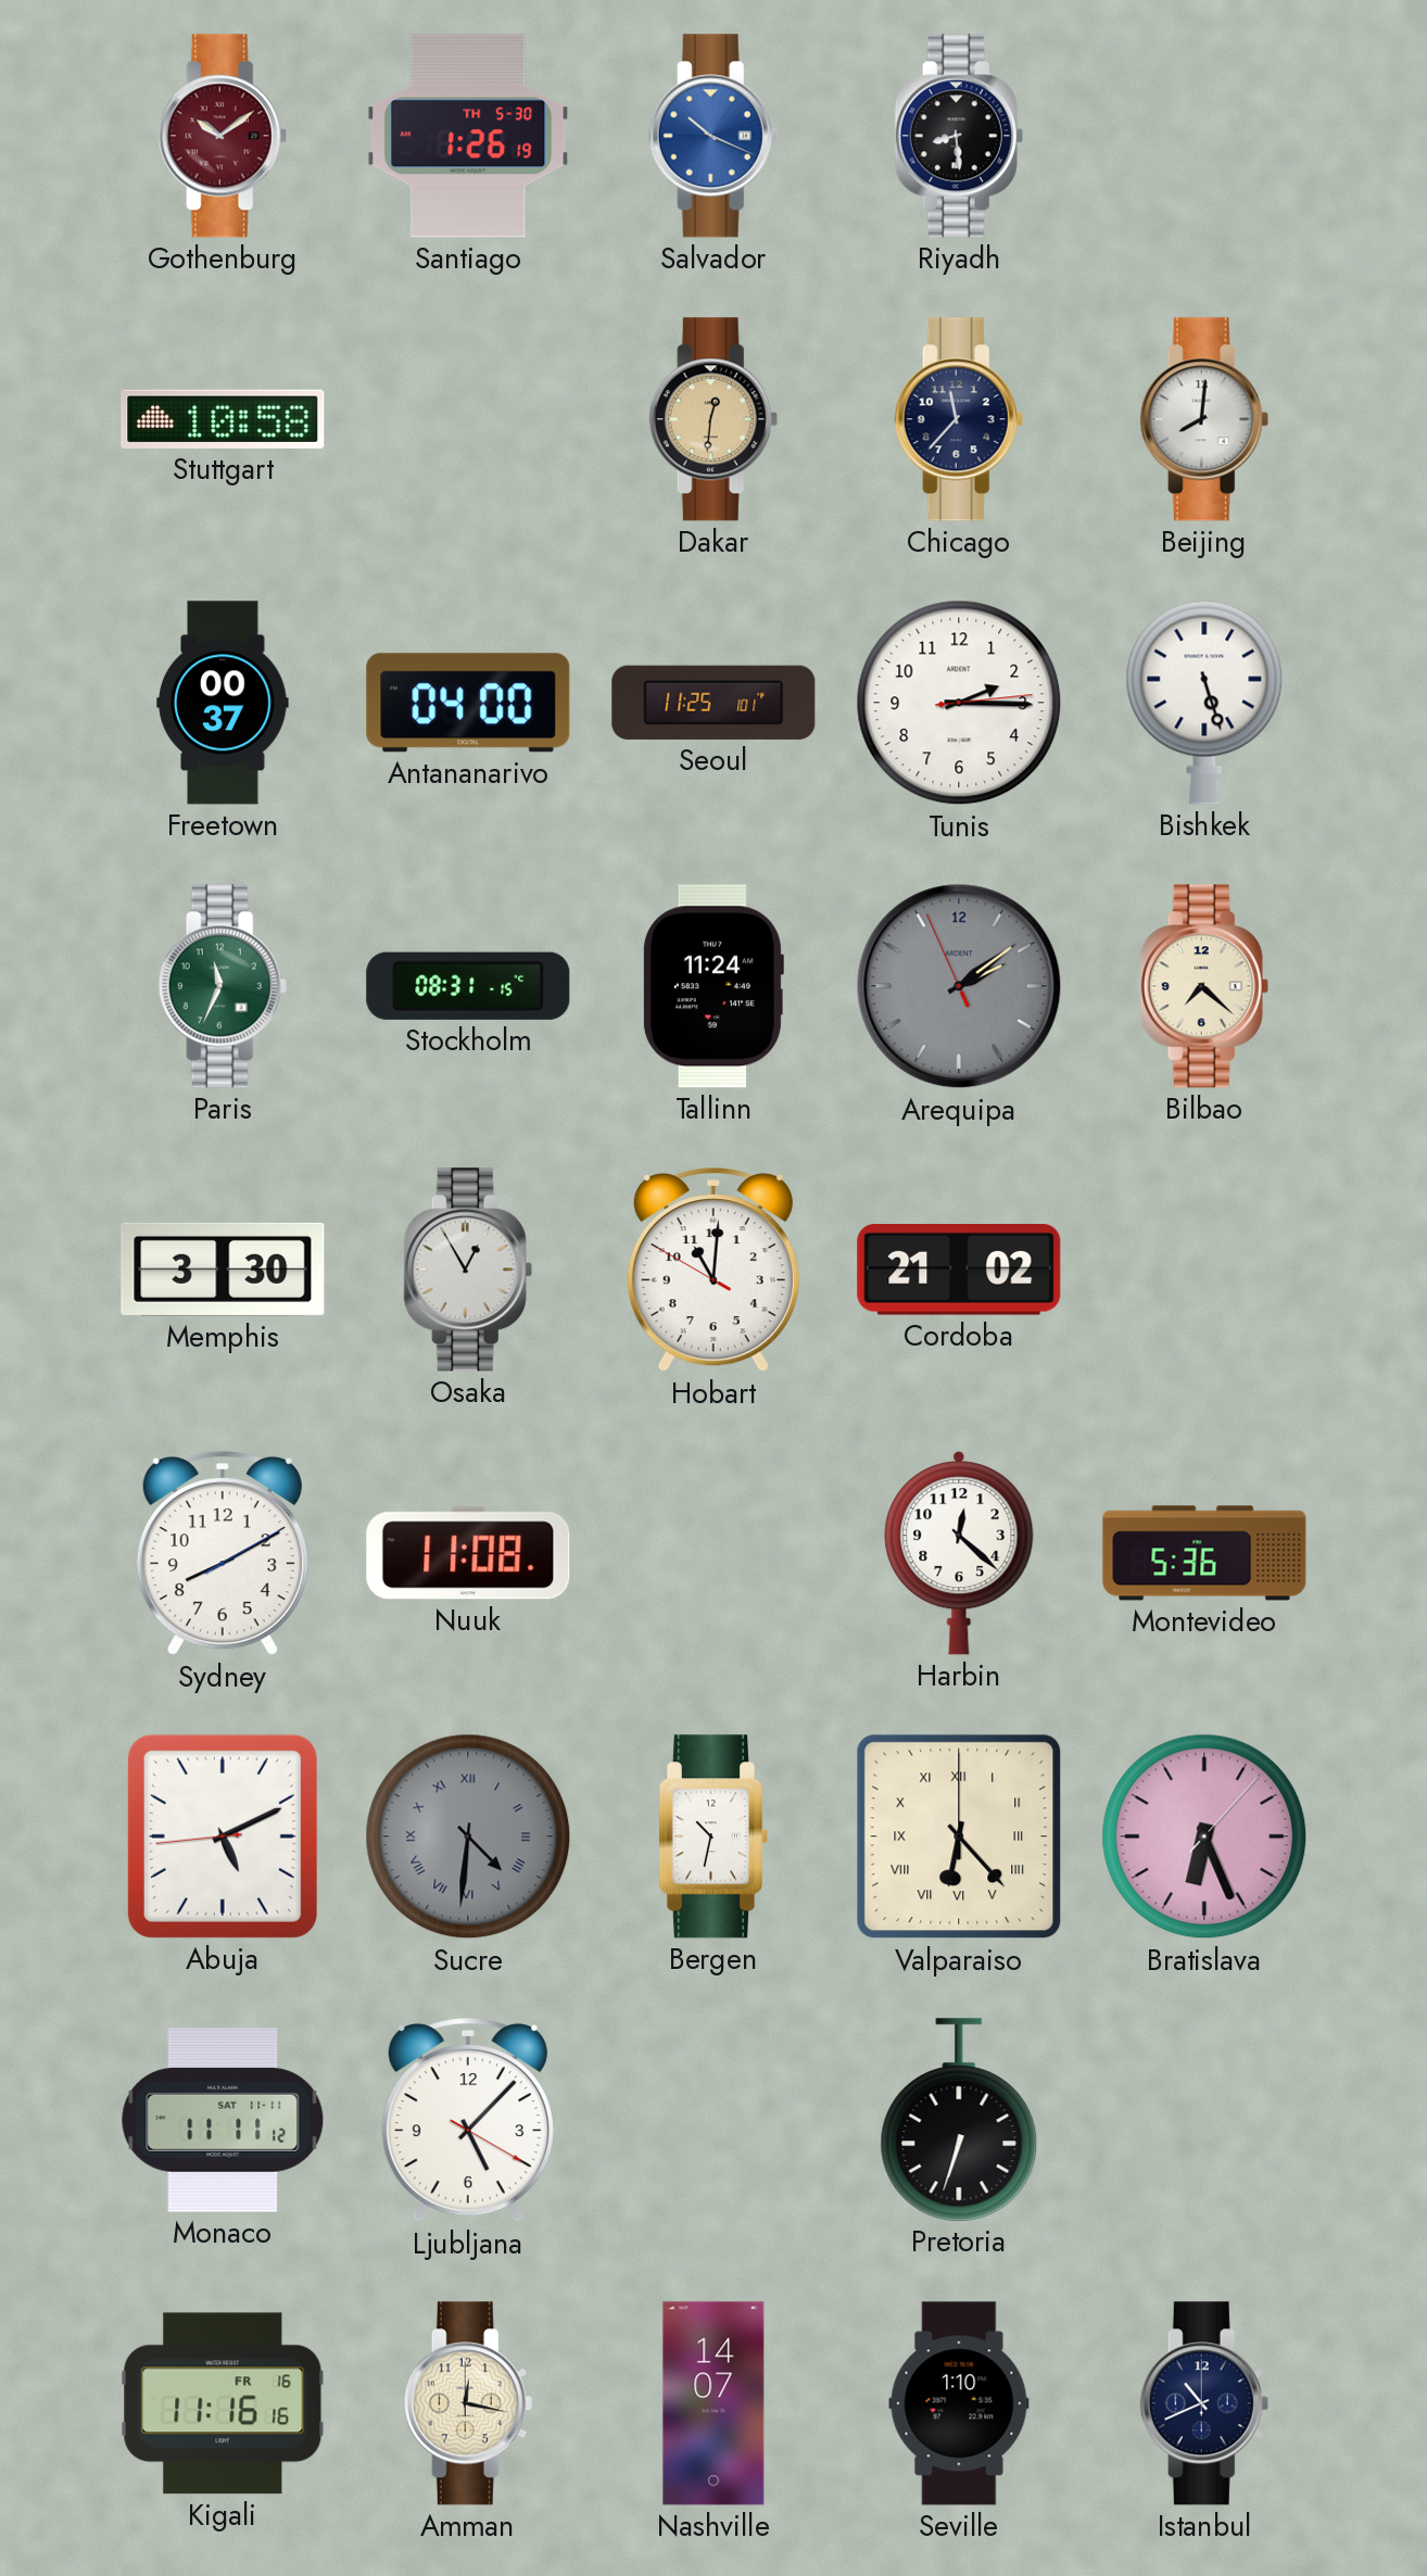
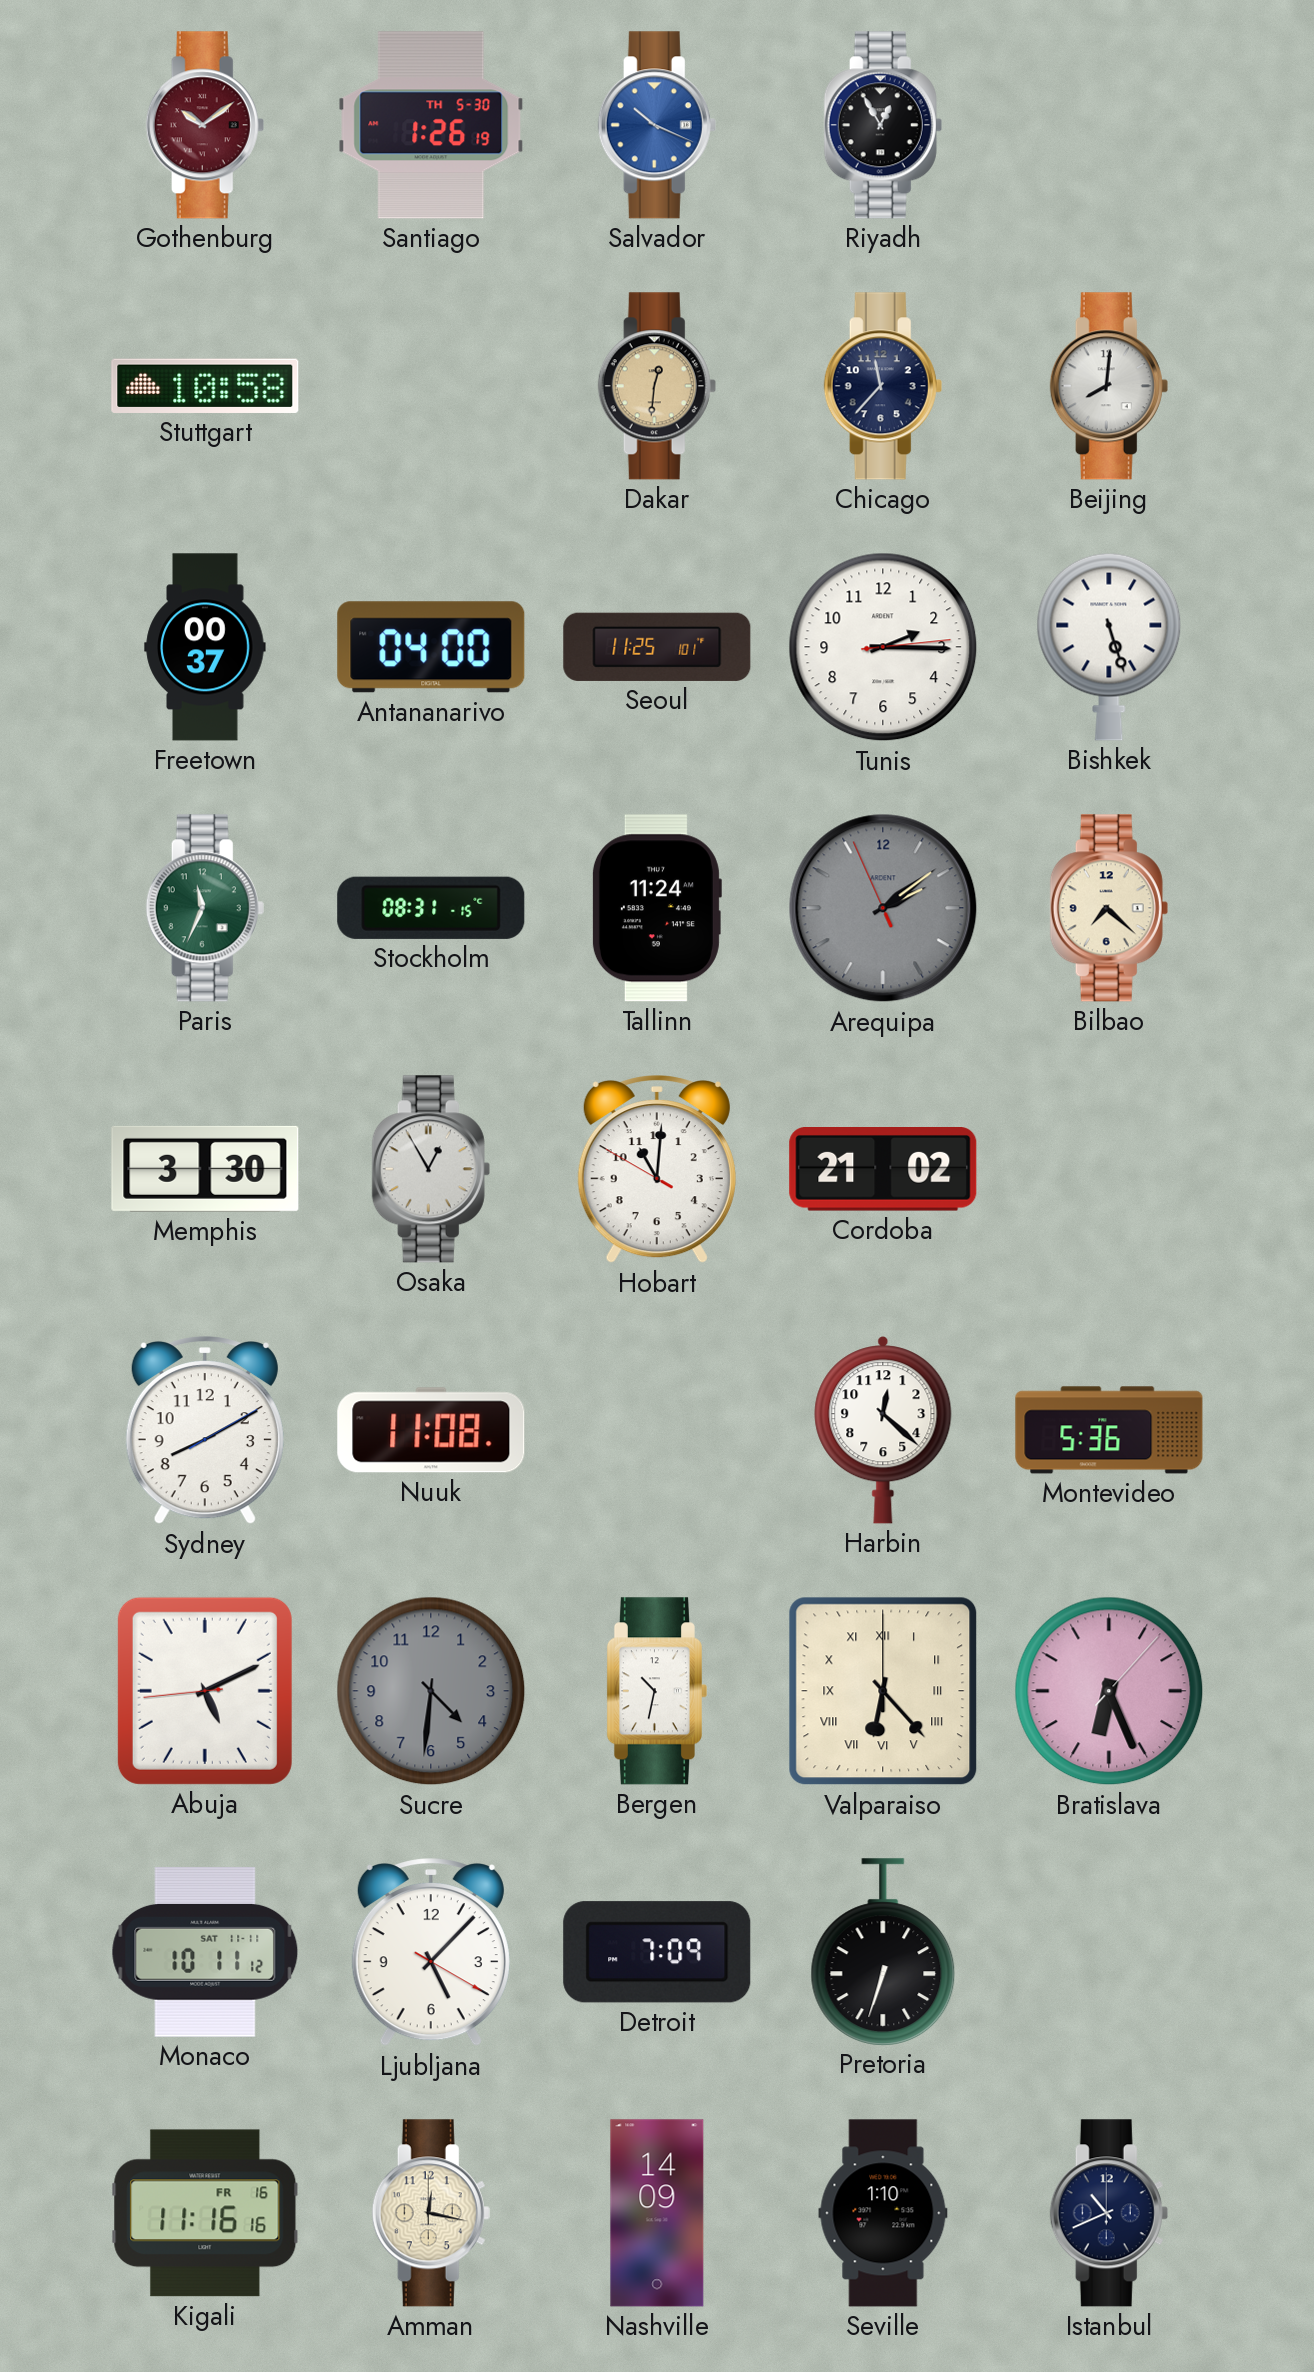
Riyadh: 8:29 -> 12:55 (883, 125)
Sucre numerals: Roman -> Arabic (431, 1691)
Monaco: 11:11 -> 10:11 (205, 1952)
Detroit: none -> 7:09 (657, 1952)
Nashville: 14:07 -> 14:09 (657, 2213)
